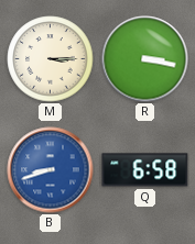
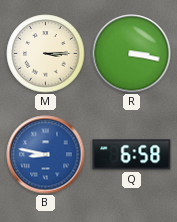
B: 8:42 -> 8:47 (46, 155)
